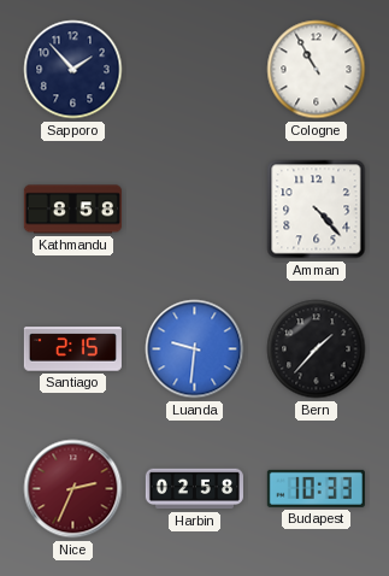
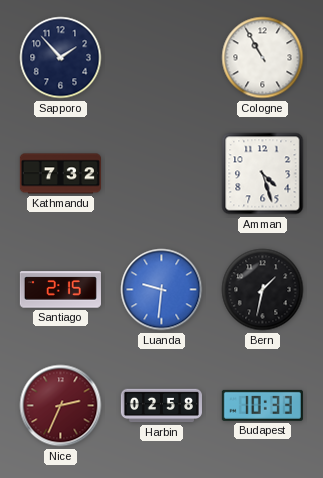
Kathmandu: 8:58 -> 7:32 (60, 174)
Amman: 4:23 -> 4:27 (263, 174)
Bern: 1:37 -> 1:32 (263, 290)
